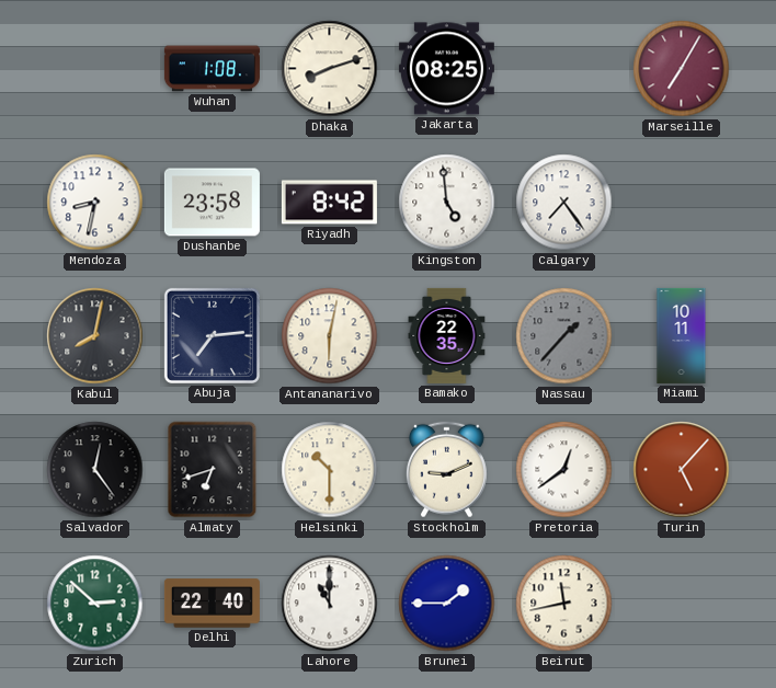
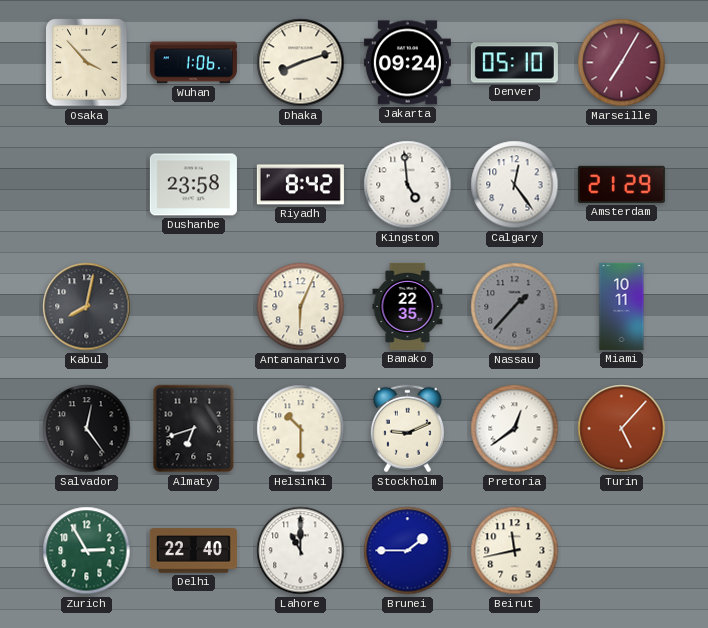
Osaka: none -> 3:53 (87, 63)
Wuhan: 1:08 -> 1:06 (193, 63)
Jakarta: 08:25 -> 09:24 (407, 63)
Denver: none -> 05:10 (514, 63)
Mendoza: 8:32 -> none (95, 203)
Calgary: 7:24 -> 12:24 (515, 185)
Amsterdam: none -> 21:29 (621, 184)
Abuja: 7:14 -> none (212, 335)
Antananarivo: 6:02 -> 6:04 (301, 307)
Zurich: 2:52 -> 2:55 (87, 551)
